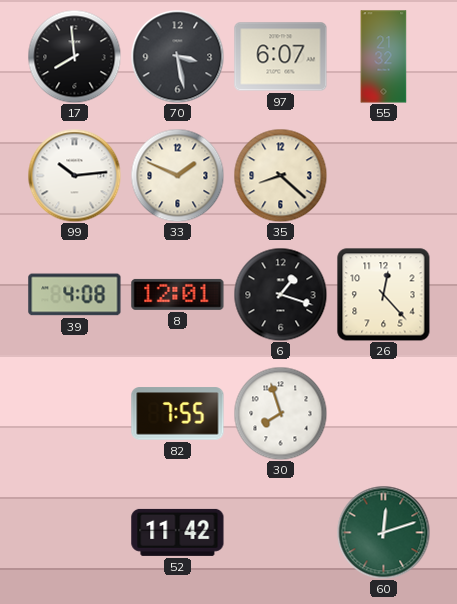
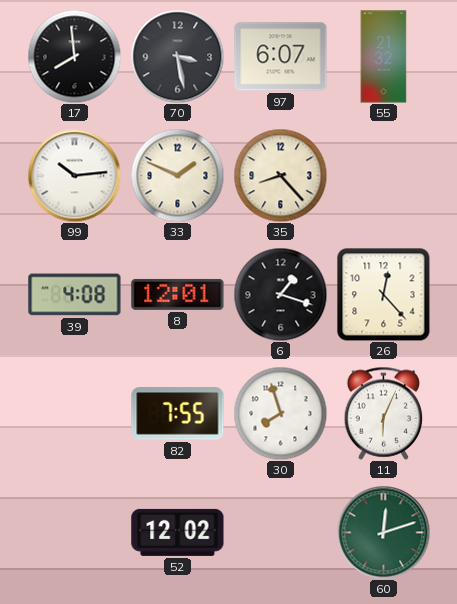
35: 8:22 -> 8:23 (280, 175)
11: none -> 6:04 (384, 413)
52: 11:42 -> 12:02 (178, 532)
